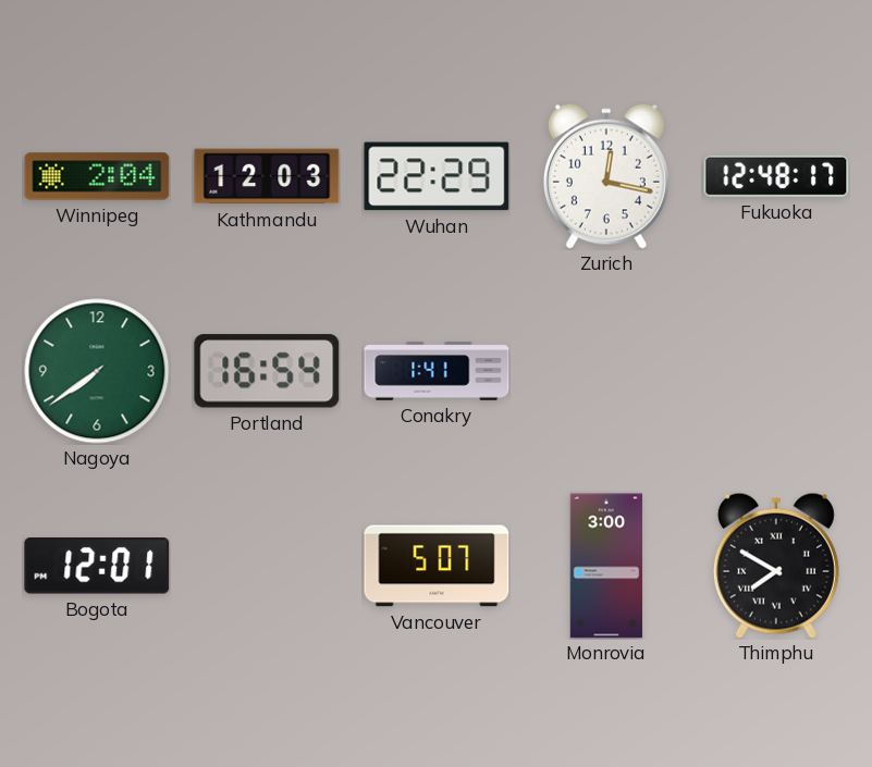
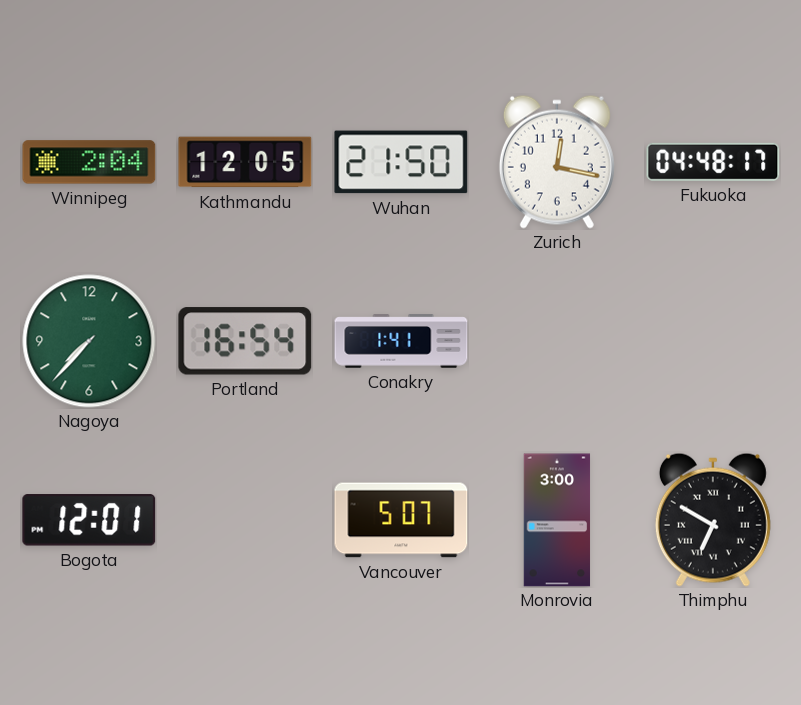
Kathmandu: 12:03 -> 12:05 (245, 162)
Wuhan: 22:29 -> 21:50 (401, 162)
Fukuoka: 12:48 -> 04:48 (713, 162)
Nagoya: 7:39 -> 7:37 (89, 341)
Thimphu: 7:50 -> 6:50 (713, 520)
